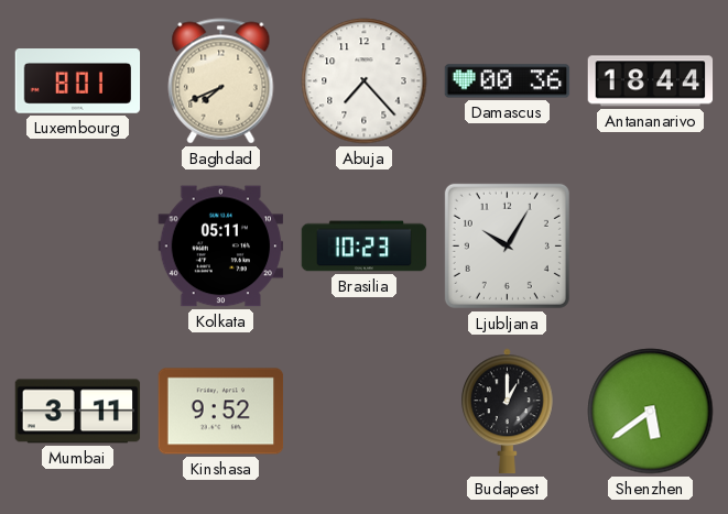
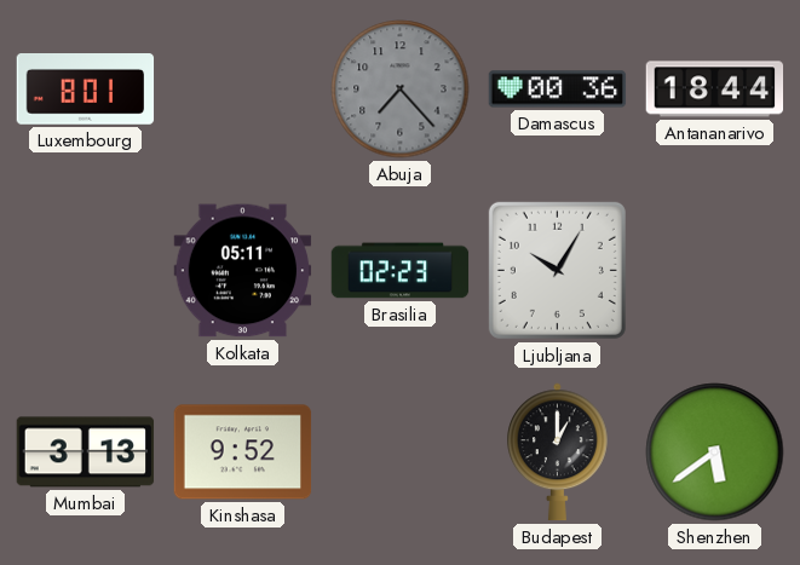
Baghdad: 7:41 -> none (221, 81)
Abuja dial: white -> grey (401, 90)
Brasilia: 10:23 -> 02:23 (401, 271)
Mumbai: 3:11 -> 3:13 (86, 452)
